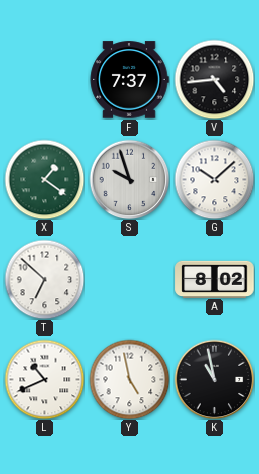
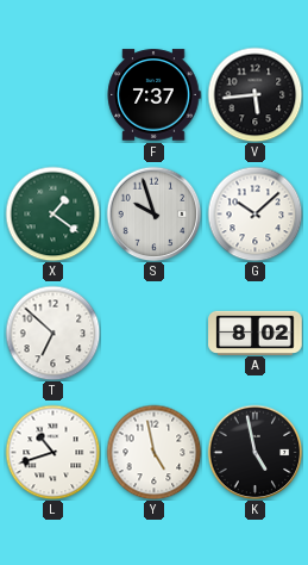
V: 4:44 -> 5:44 (254, 94)
L: 10:41 -> 10:42 (52, 452)
K: 10:58 -> 4:58 (254, 452)
